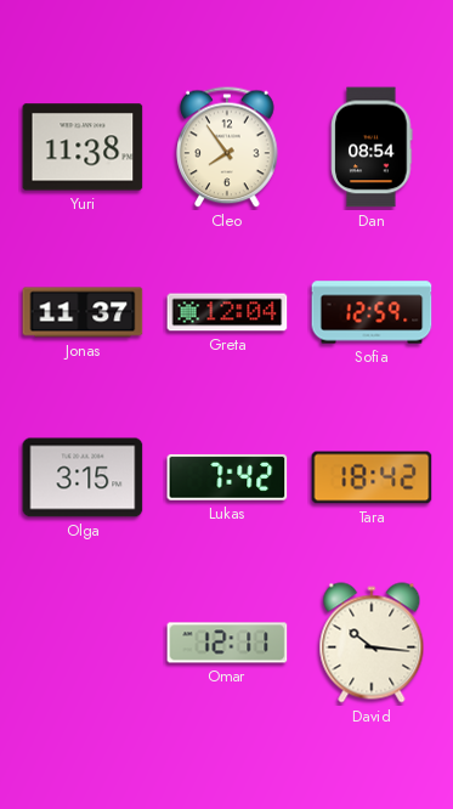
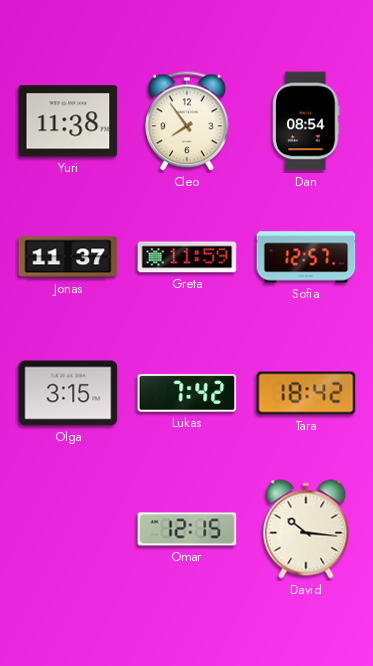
Greta: 12:04 -> 11:59 (187, 257)
Sofia: 12:59 -> 12:57 (306, 257)
Omar: 12:11 -> 12:15 (187, 529)
